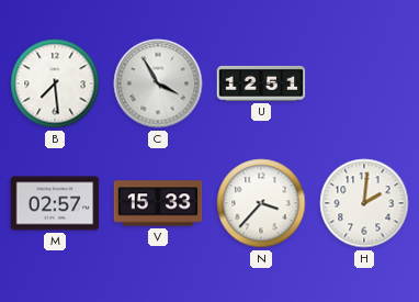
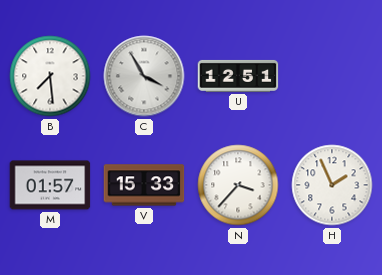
M: 02:57 -> 01:57 (50, 185)
H: 2:01 -> 1:56 (332, 185)
